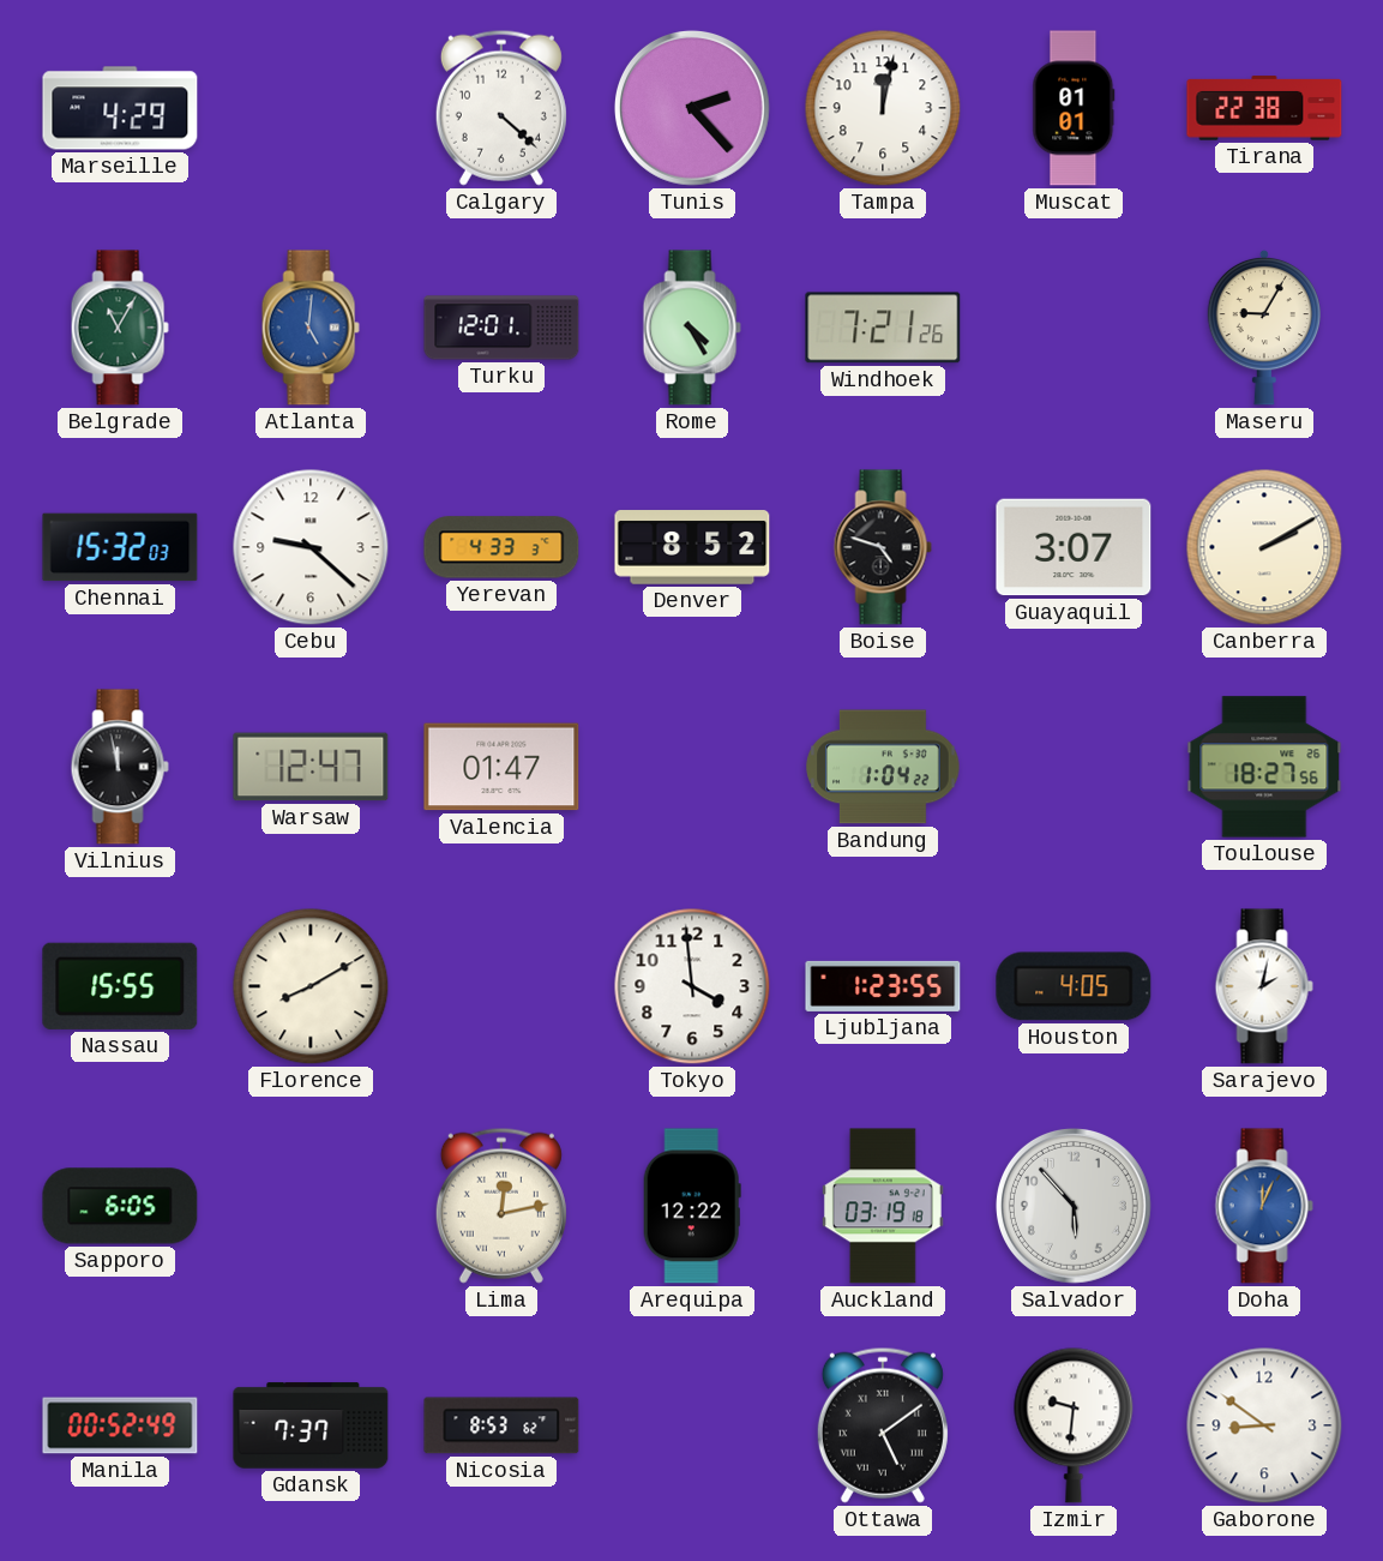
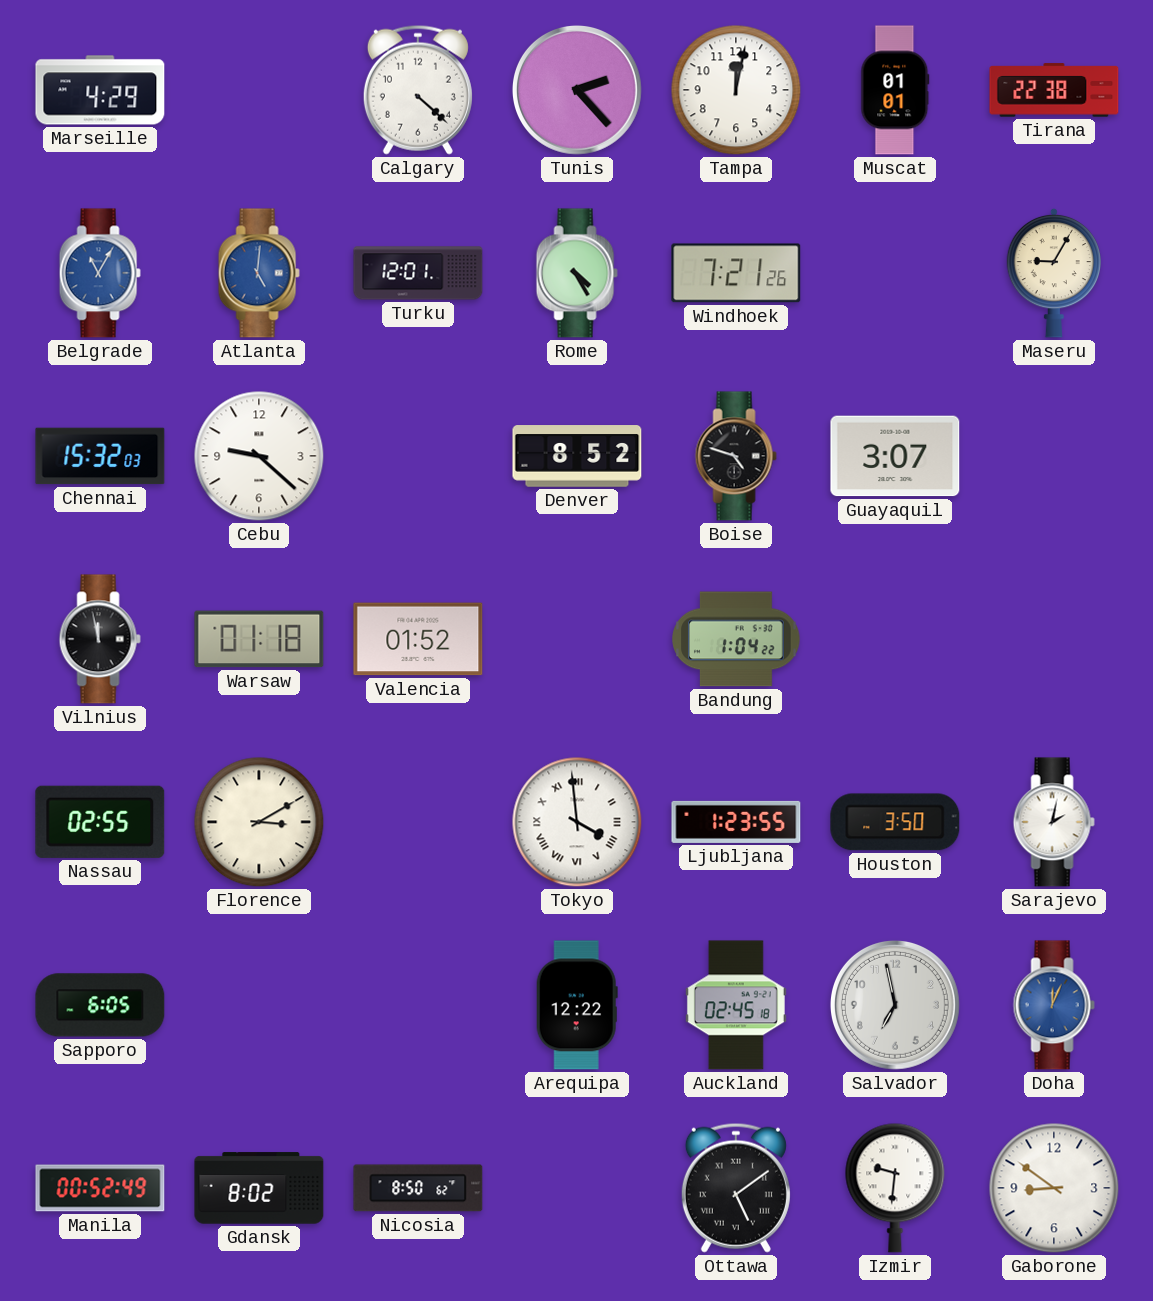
Belgrade dial: green -> blue (100, 273)
Yerevan: 4:33 -> none (501, 547)
Canberra: 2:10 -> none (1264, 547)
Warsaw: 12:47 -> 01:18 (259, 639)
Valencia: 01:47 -> 01:52 (418, 639)
Toulouse: 18:27 -> none (1264, 767)
Nassau: 15:55 -> 02:55 (100, 822)
Florence: 8:10 -> 3:10 (259, 822)
Tokyo numerals: Arabic -> Roman (577, 822)
Houston: 4:05 -> 3:50 (895, 822)
Lima: 12:13 -> none (501, 1206)
Auckland: 03:19 -> 02:45 (736, 1005)
Salvador: 5:53 -> 6:58 (895, 1005)
Gdansk: 7:37 -> 8:02 (259, 1188)
Nicosia: 8:53 -> 8:50 (418, 1188)
